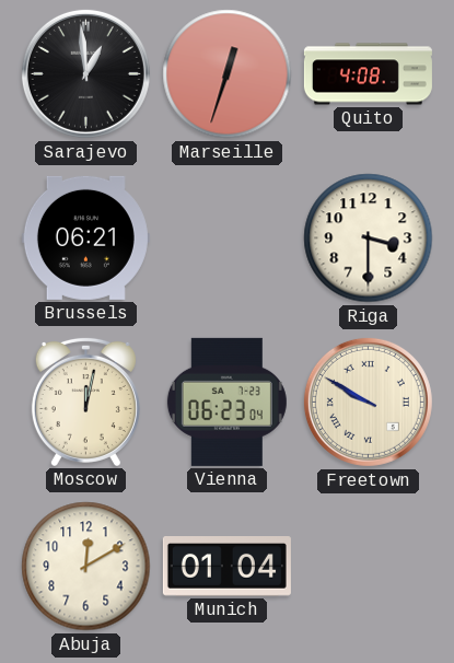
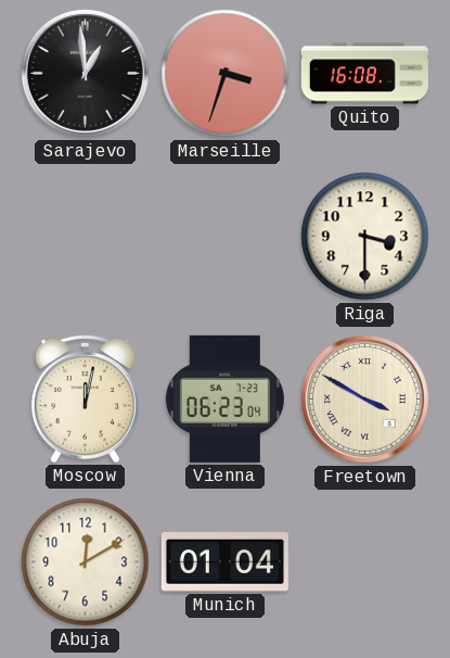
Marseille: 12:33 -> 3:33 (226, 74)
Quito: 4:08 -> 16:08 (364, 74)
Brussels: 06:21 -> none (85, 237)
Freetown: 9:50 -> 3:50 (364, 398)
